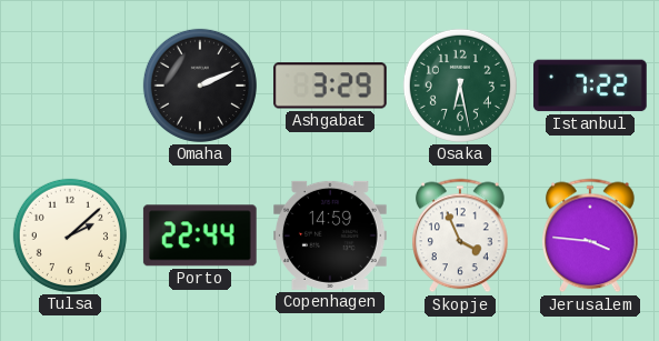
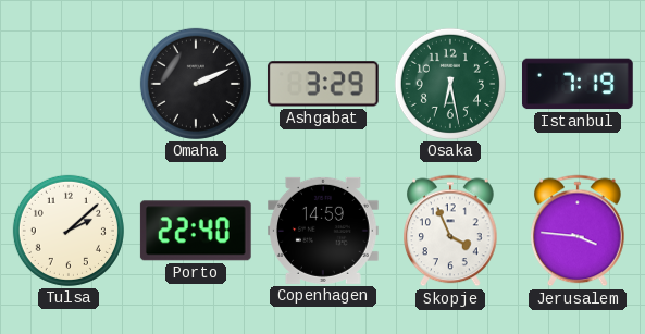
Istanbul: 7:22 -> 7:19 (578, 84)
Porto: 22:44 -> 22:40 (196, 231)
